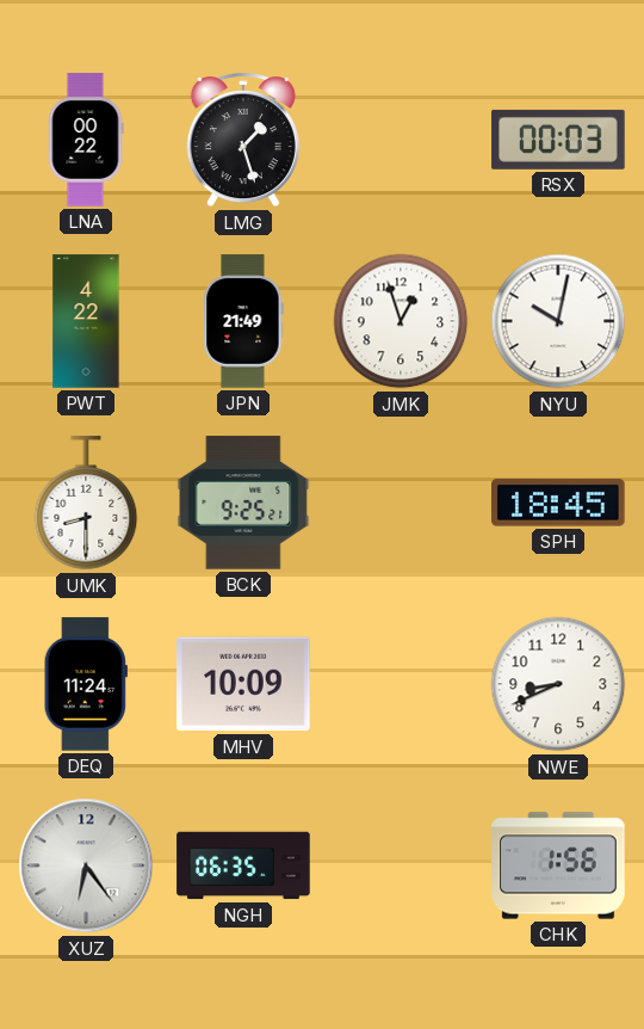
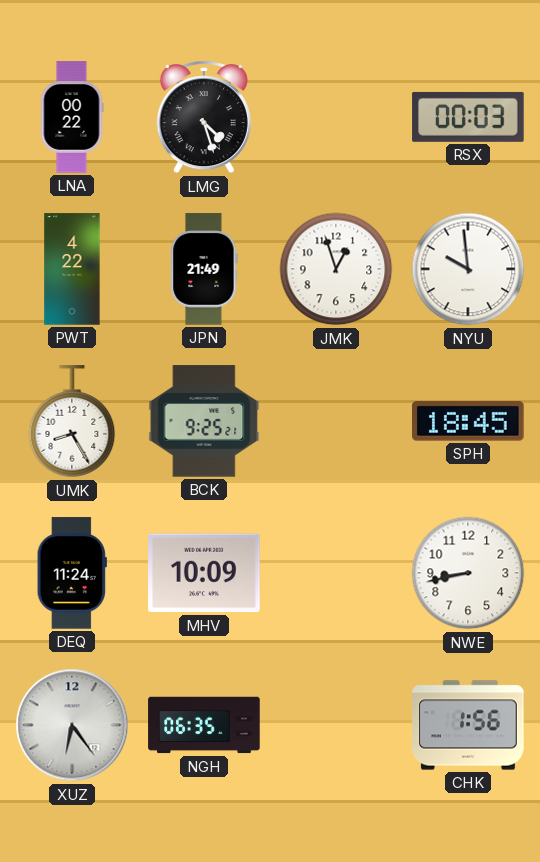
LMG: 1:27 -> 4:27 (204, 118)
NYU: 10:02 -> 9:59 (468, 269)
UMK: 8:30 -> 8:25 (72, 422)
NWE: 8:41 -> 8:43 (468, 573)
